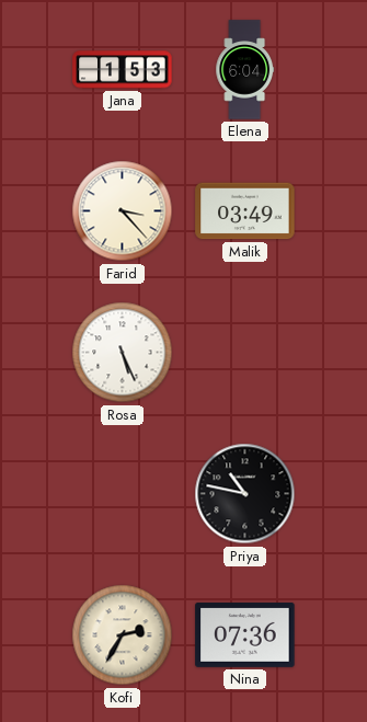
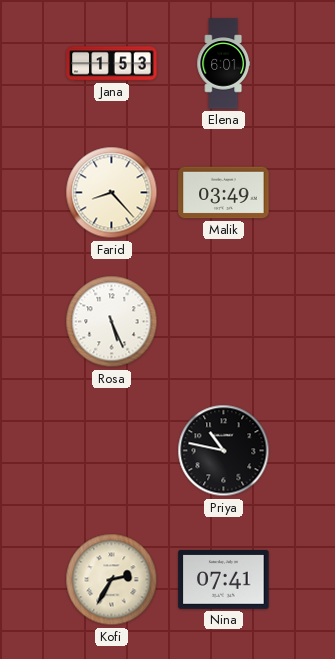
Elena: 6:04 -> 6:01 (224, 64)
Farid: 3:23 -> 8:23 (112, 193)
Nina: 07:36 -> 07:41 (224, 579)
